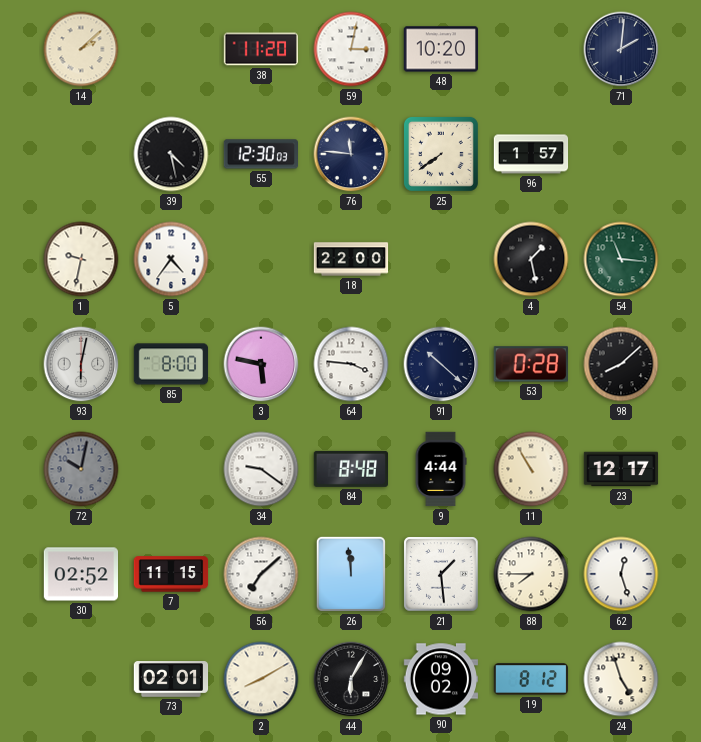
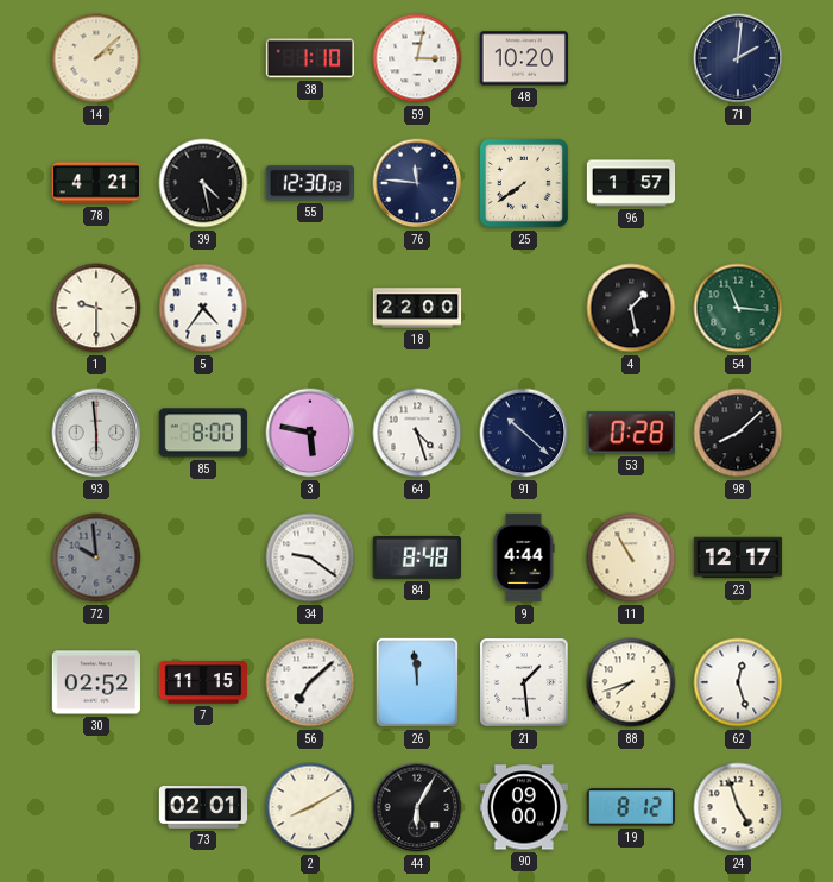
38: 11:20 -> 1:10 (309, 58)
78: none -> 4:21 (95, 183)
1: 9:32 -> 9:30 (96, 308)
93: 6:02 -> 5:59 (96, 433)
64: 3:46 -> 4:27 (417, 433)
72: 10:02 -> 9:59 (96, 557)
88: 7:45 -> 7:42 (631, 682)
90: 09:02 -> 09:00 (524, 807)
